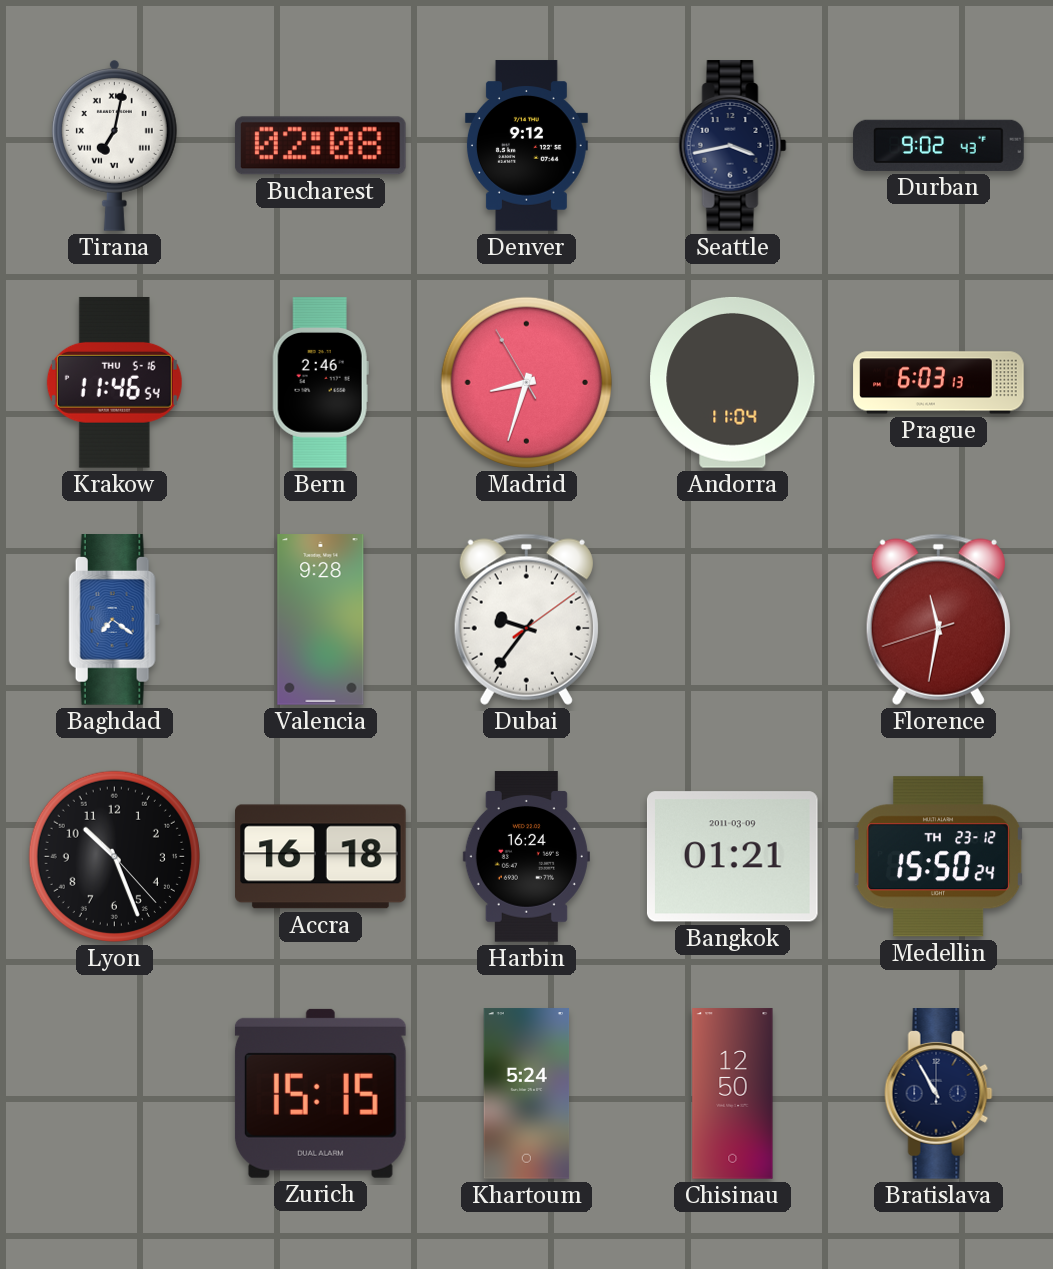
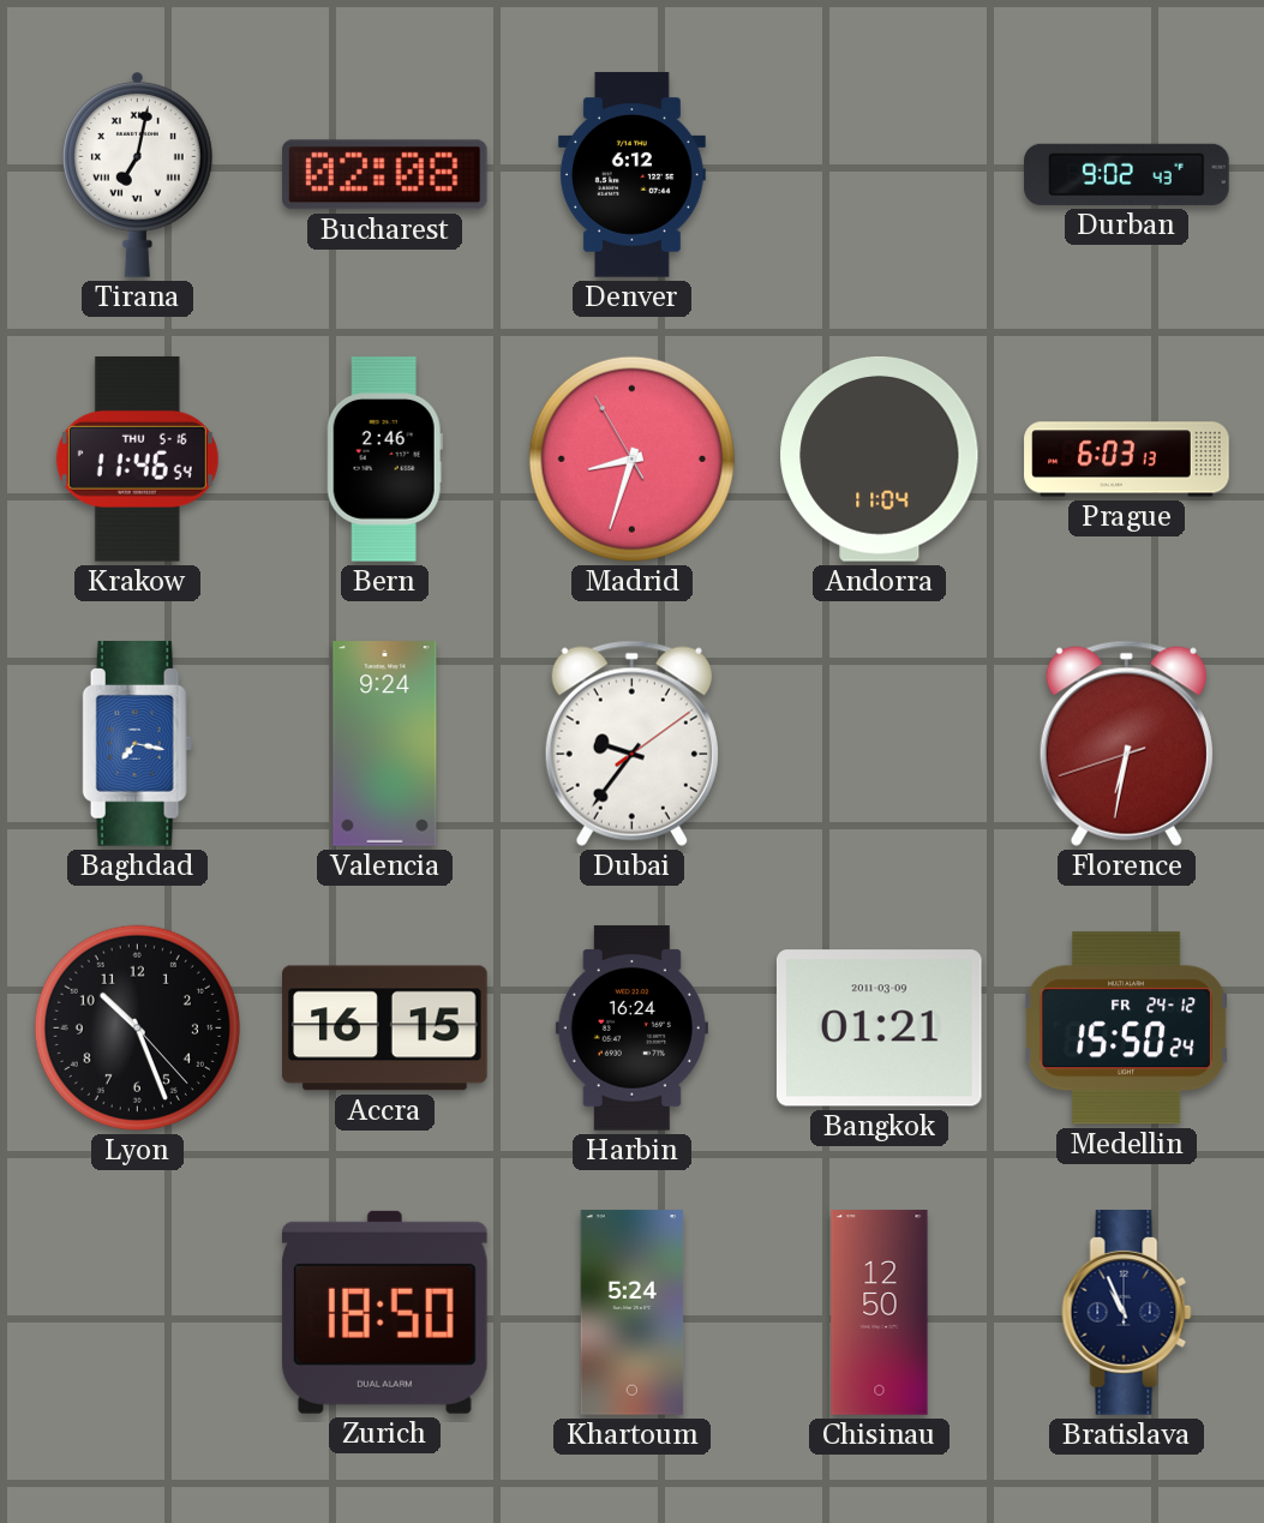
Denver: 9:12 -> 6:12 (631, 175)
Seattle: 3:43 -> none (733, 146)
Baghdad: 7:21 -> 7:17 (138, 744)
Valencia: 9:28 -> 9:24 (385, 744)
Florence: 11:31 -> 6:31 (1126, 743)
Accra: 16:18 -> 16:15 (385, 1029)
Medellin date: TH 23-12 -> FR 24-12 (1127, 1029)
Zurich: 15:15 -> 18:50 (384, 1312)
Bratislava: 10:55 -> 10:56 (1127, 1313)
